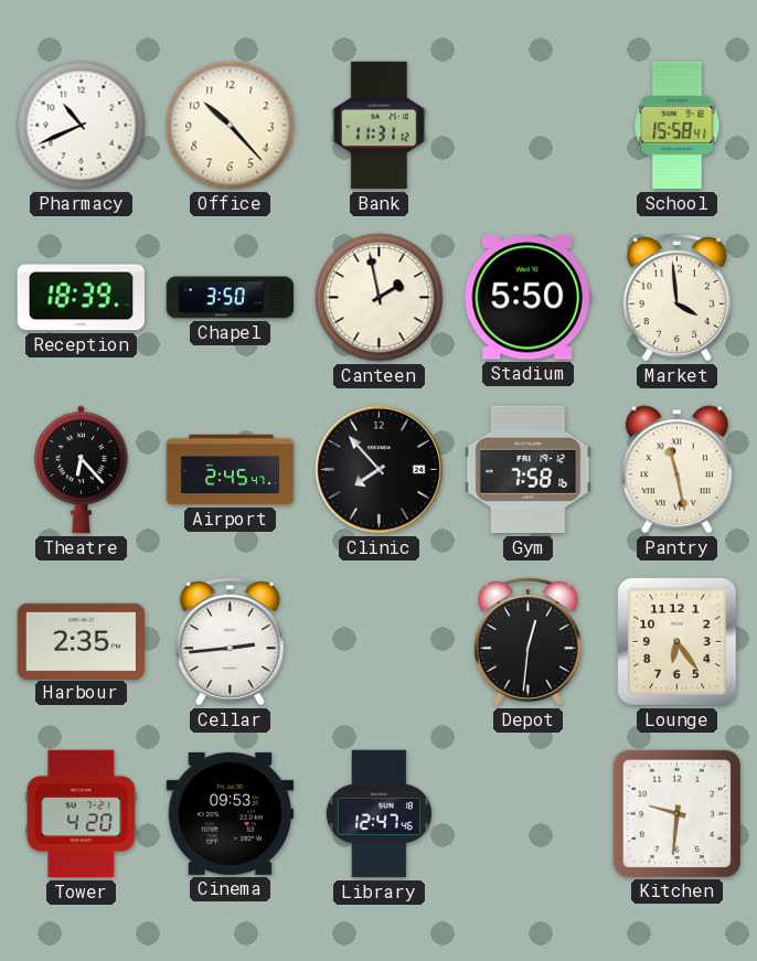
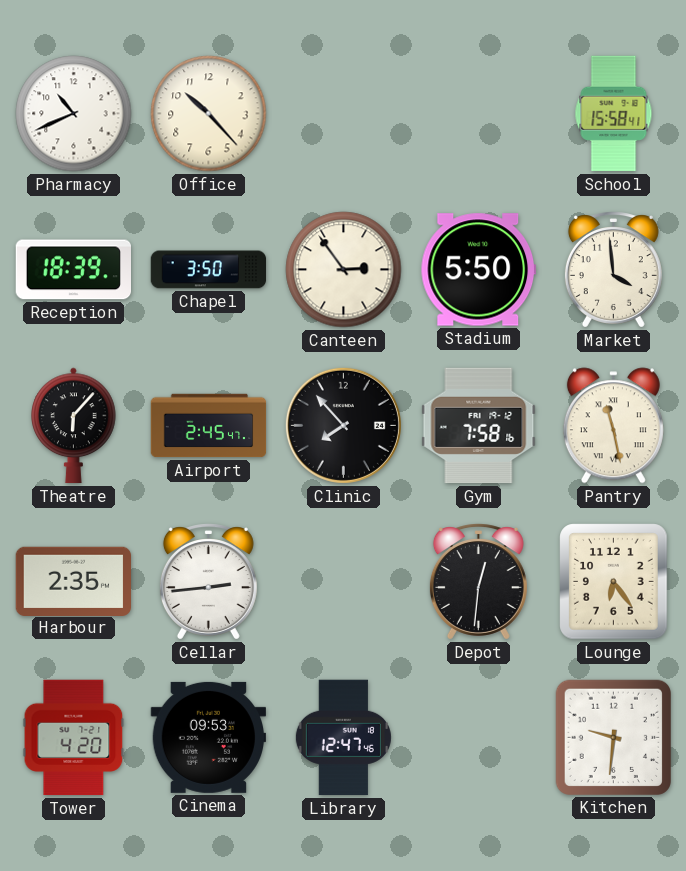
Bank: 11:31 -> none (378, 126)
Canteen: 1:58 -> 2:54 (344, 270)
Theatre: 6:23 -> 6:07 (74, 426)
